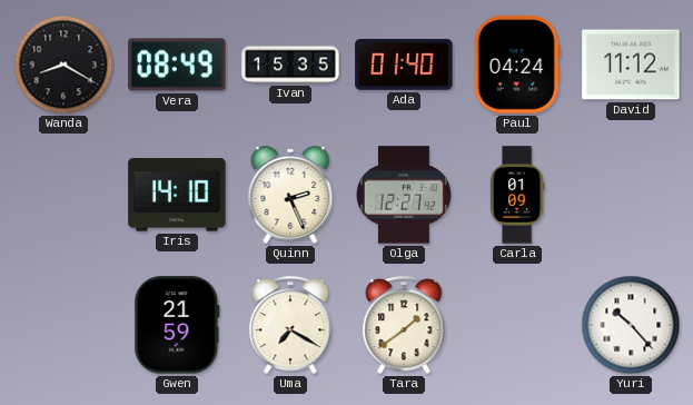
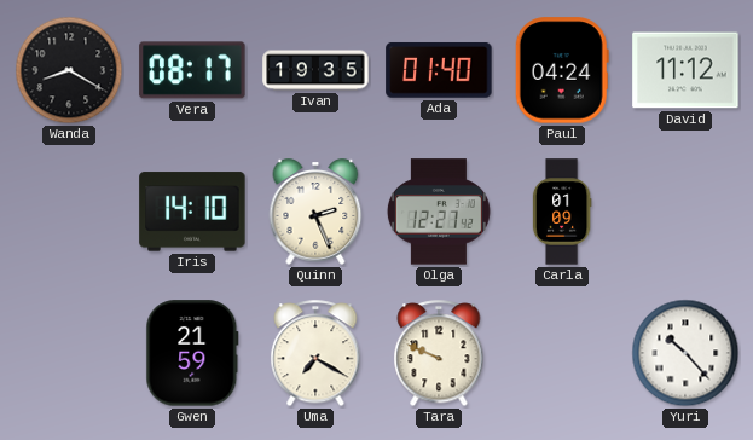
Vera: 08:49 -> 08:17 (192, 70)
Ivan: 15:35 -> 19:35 (315, 70)
Tara: 1:39 -> 9:49 (439, 354)
